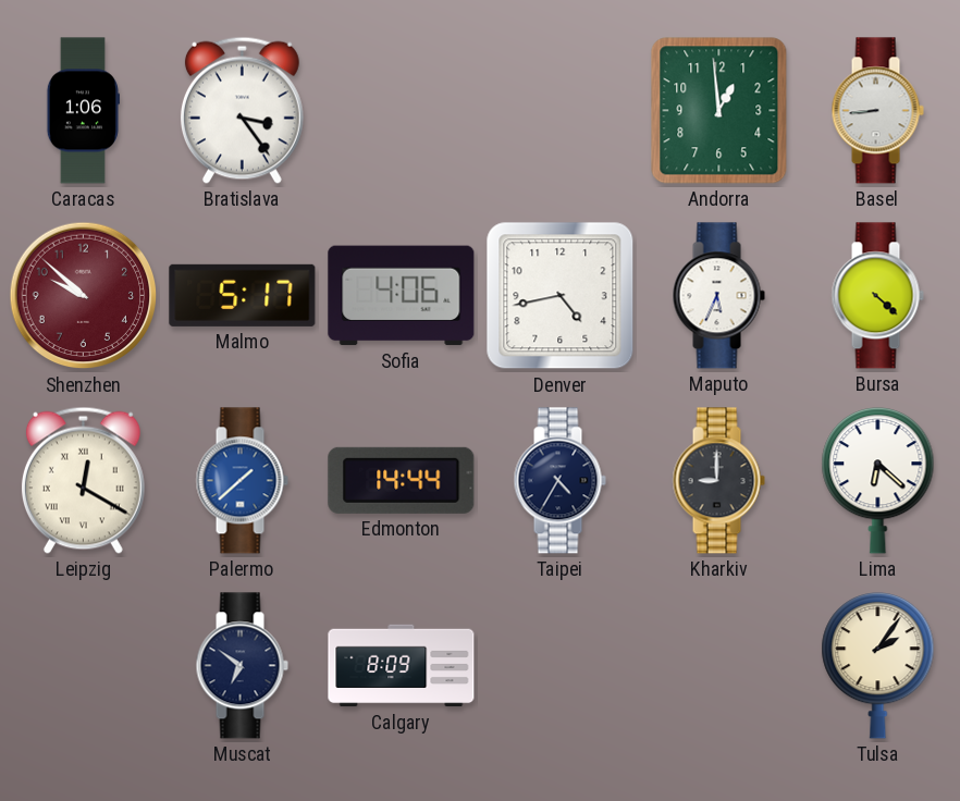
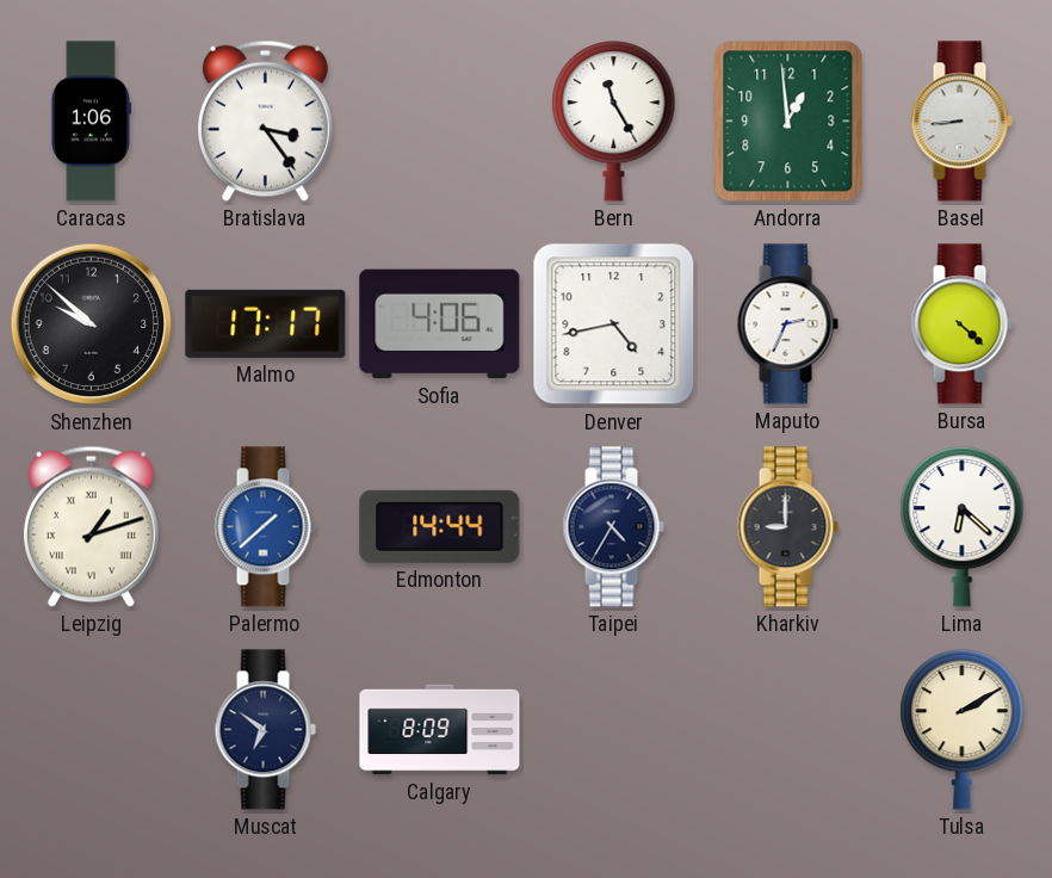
Bern: none -> 11:25 (614, 122)
Shenzhen dial: burgundy -> black (92, 324)
Malmo: 5:17 -> 17:17 (266, 323)
Maputo: 5:34 -> 2:34 (787, 324)
Leipzig: 12:20 -> 1:12 (91, 526)
Tulsa: 2:06 -> 2:10 (963, 730)
